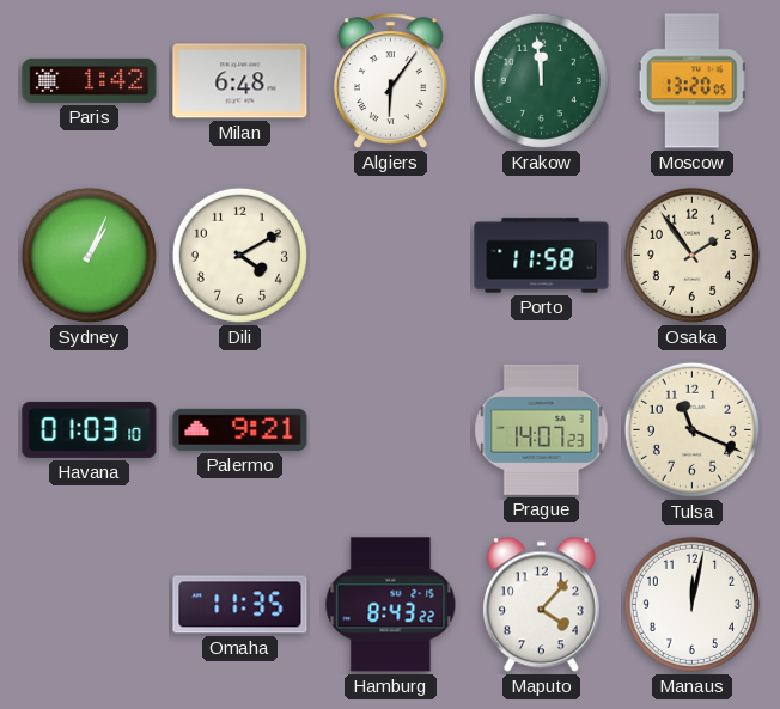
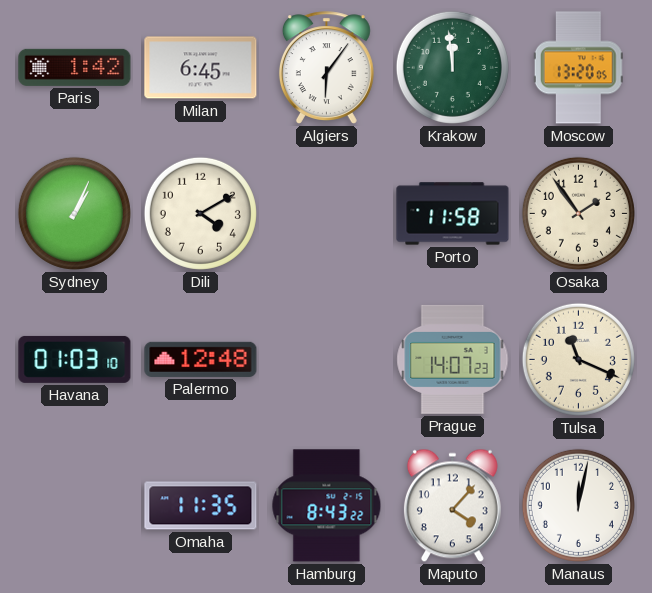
Milan: 6:48 -> 6:45 (201, 68)
Palermo: 9:21 -> 12:48 (201, 359)
